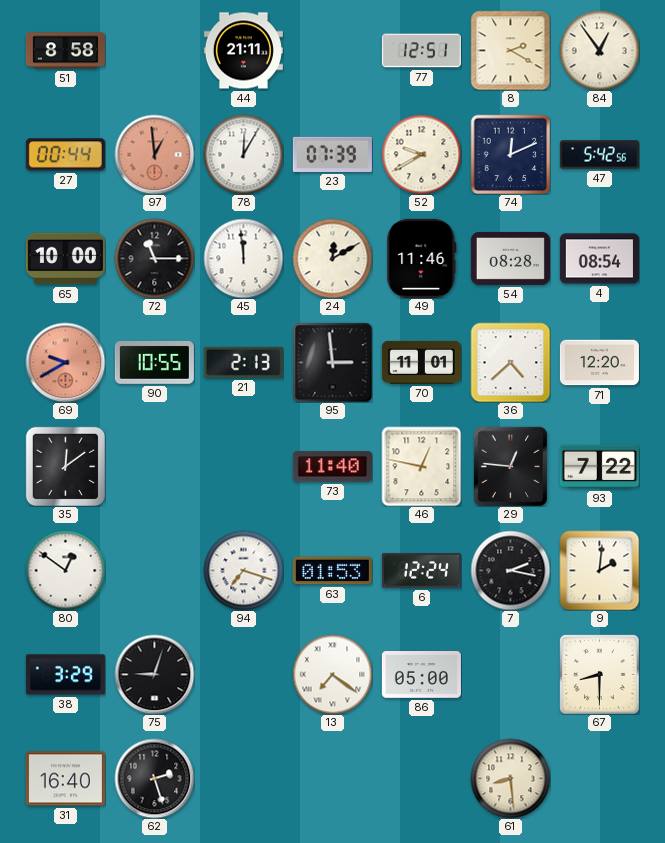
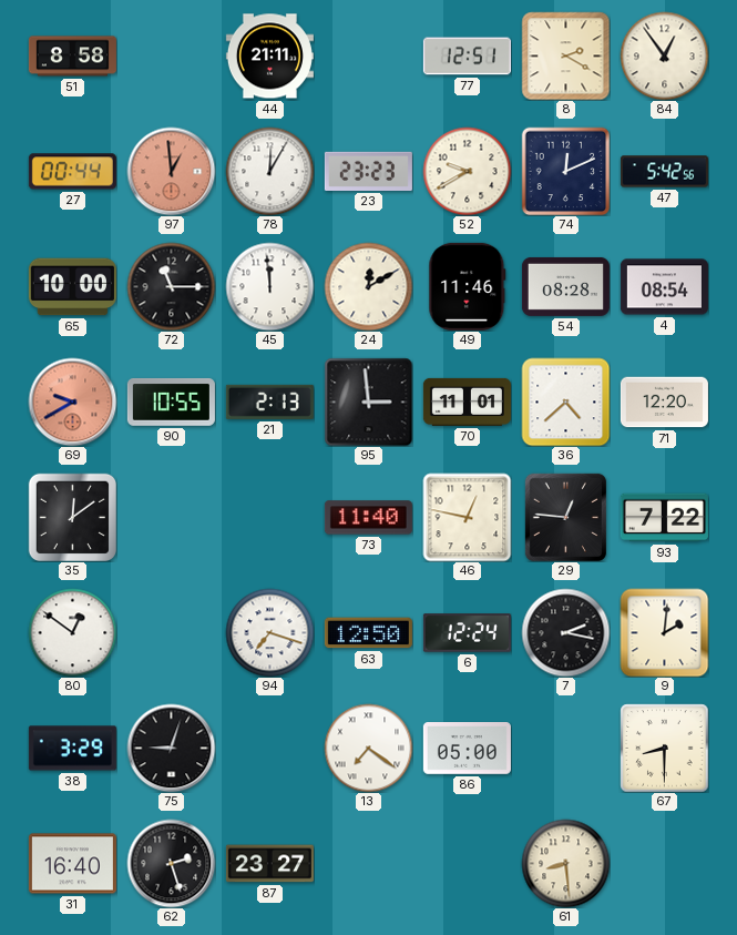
23: 07:39 -> 23:23 (368, 171)
63: 01:53 -> 12:50 (368, 633)
87: none -> 23:27 (269, 864)
